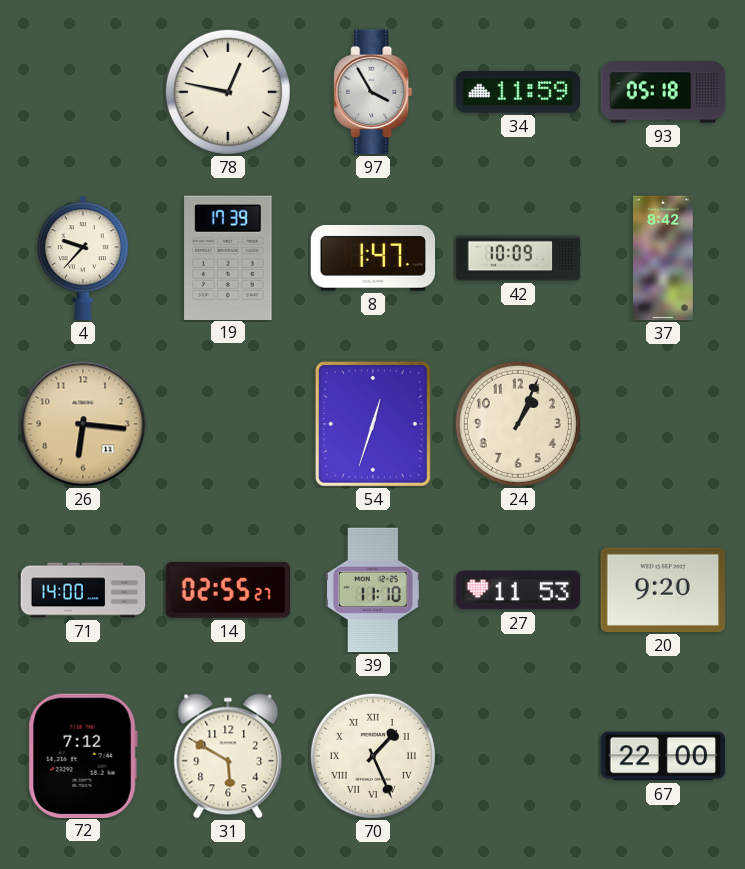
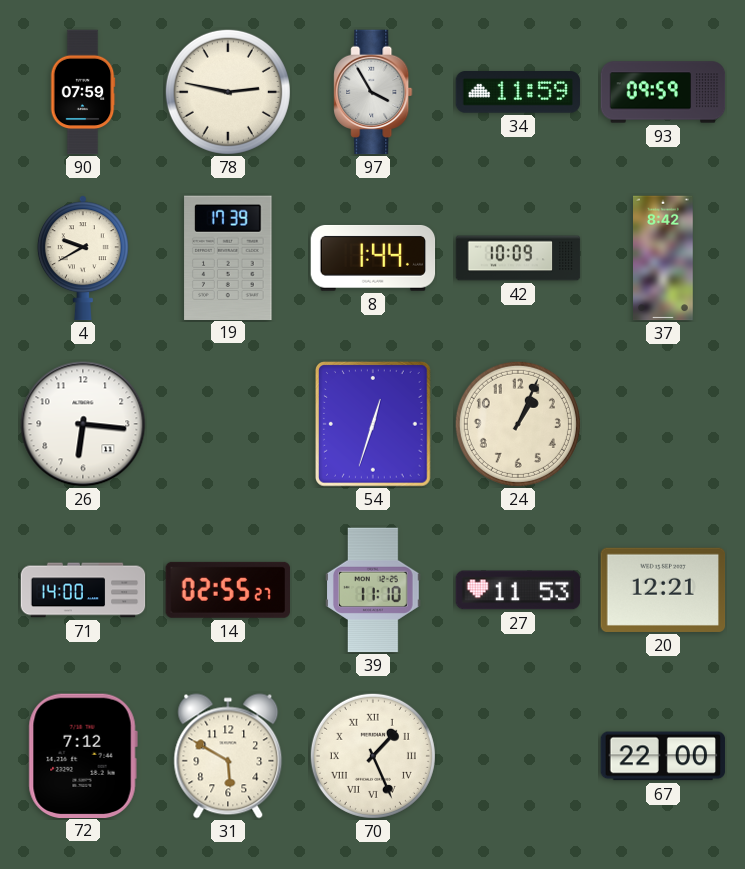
90: none -> 07:59 (83, 92)
78: 12:47 -> 2:47 (228, 92)
93: 05:18 -> 09:59 (663, 92)
4: 9:37 -> 9:40 (83, 258)
8: 1:47 -> 1:44 (373, 258)
26 dial: champagne -> white (83, 424)
20: 9:20 -> 12:21 (663, 590)
